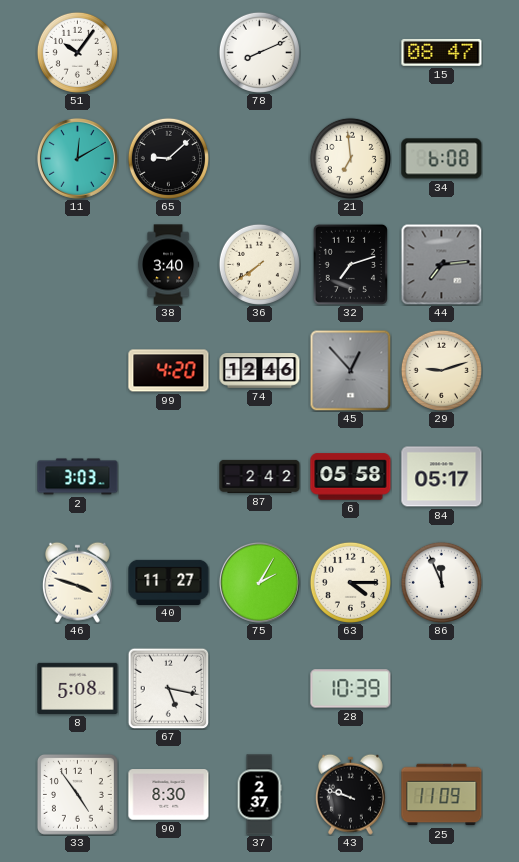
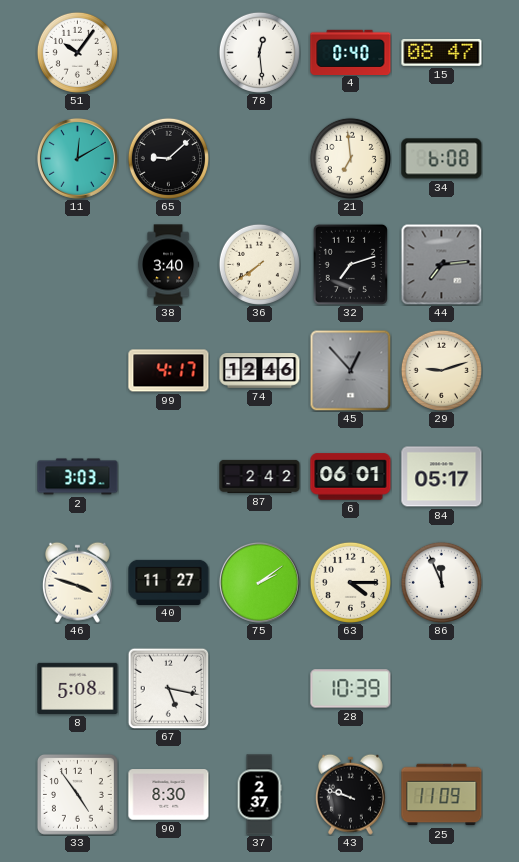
78: 8:11 -> 12:29 (259, 52)
4: none -> 0:40 (351, 52)
99: 4:20 -> 4:17 (169, 371)
6: 05:58 -> 06:01 (351, 477)
75: 2:05 -> 2:09 (259, 582)
